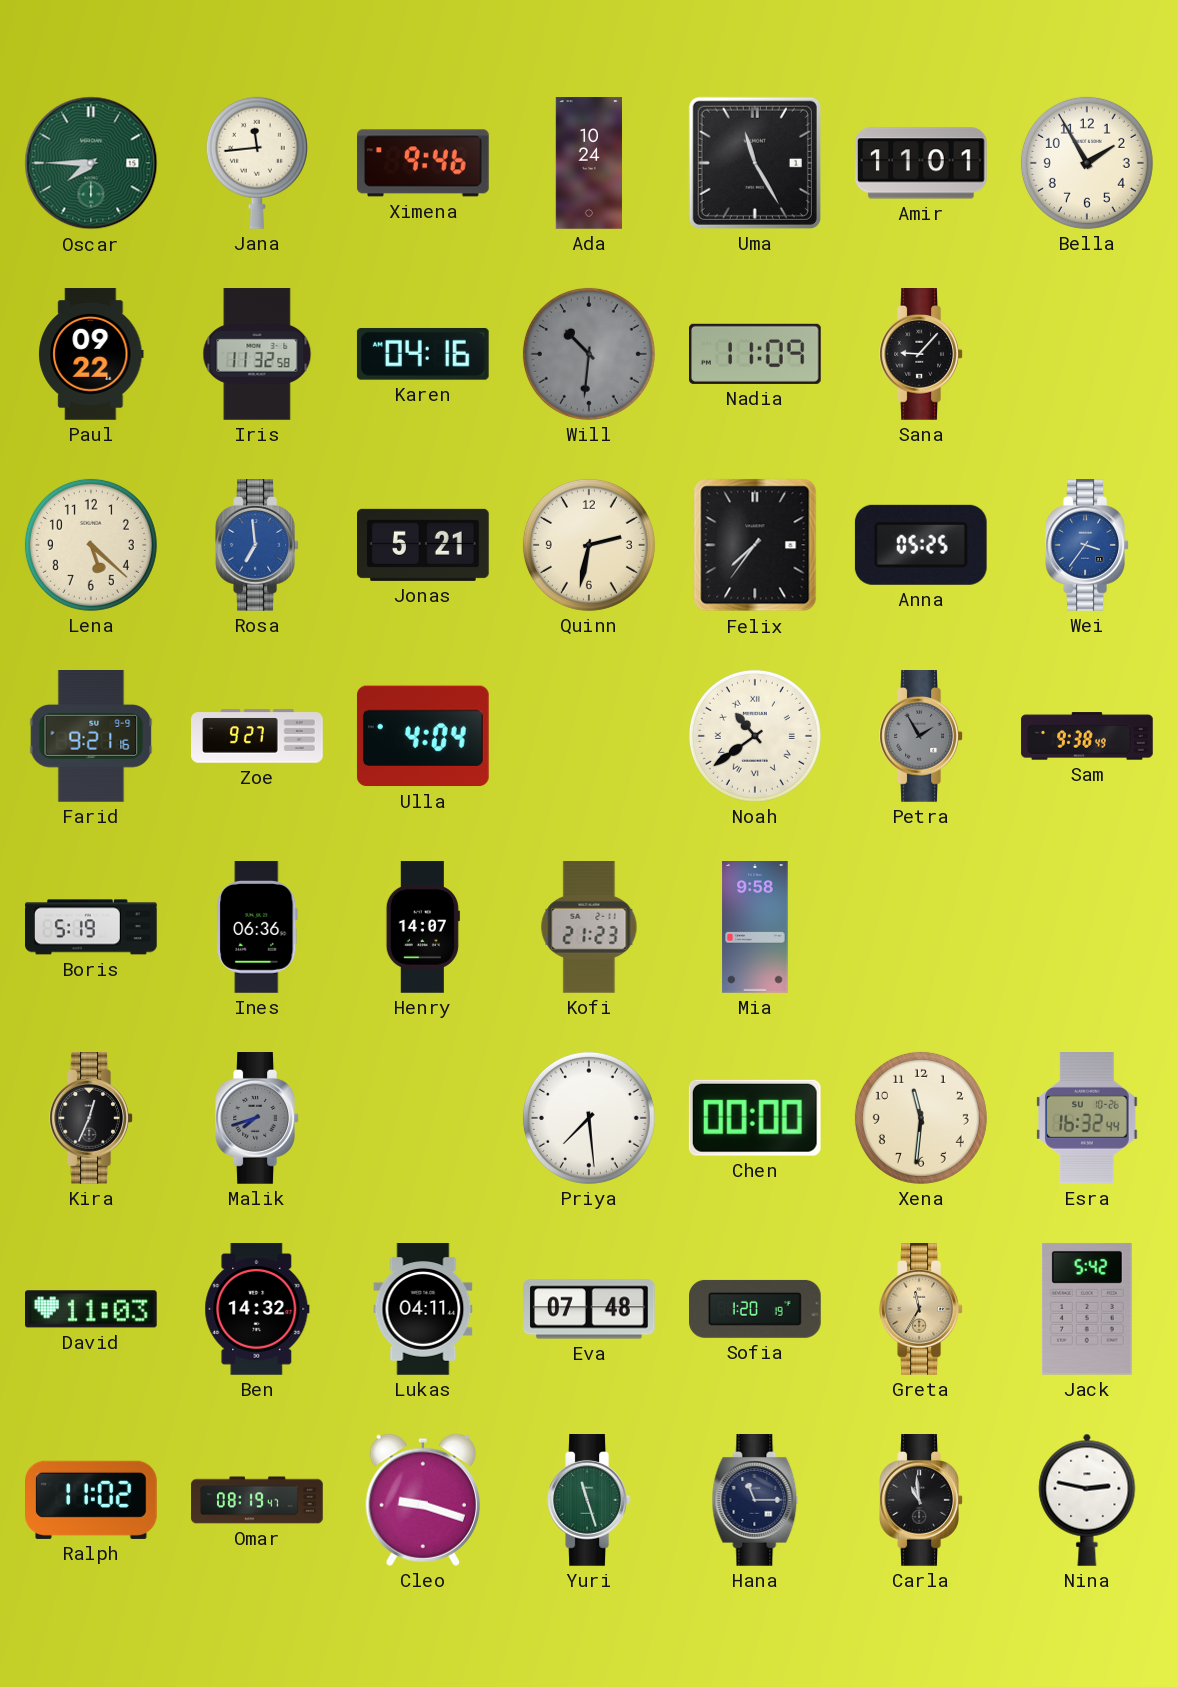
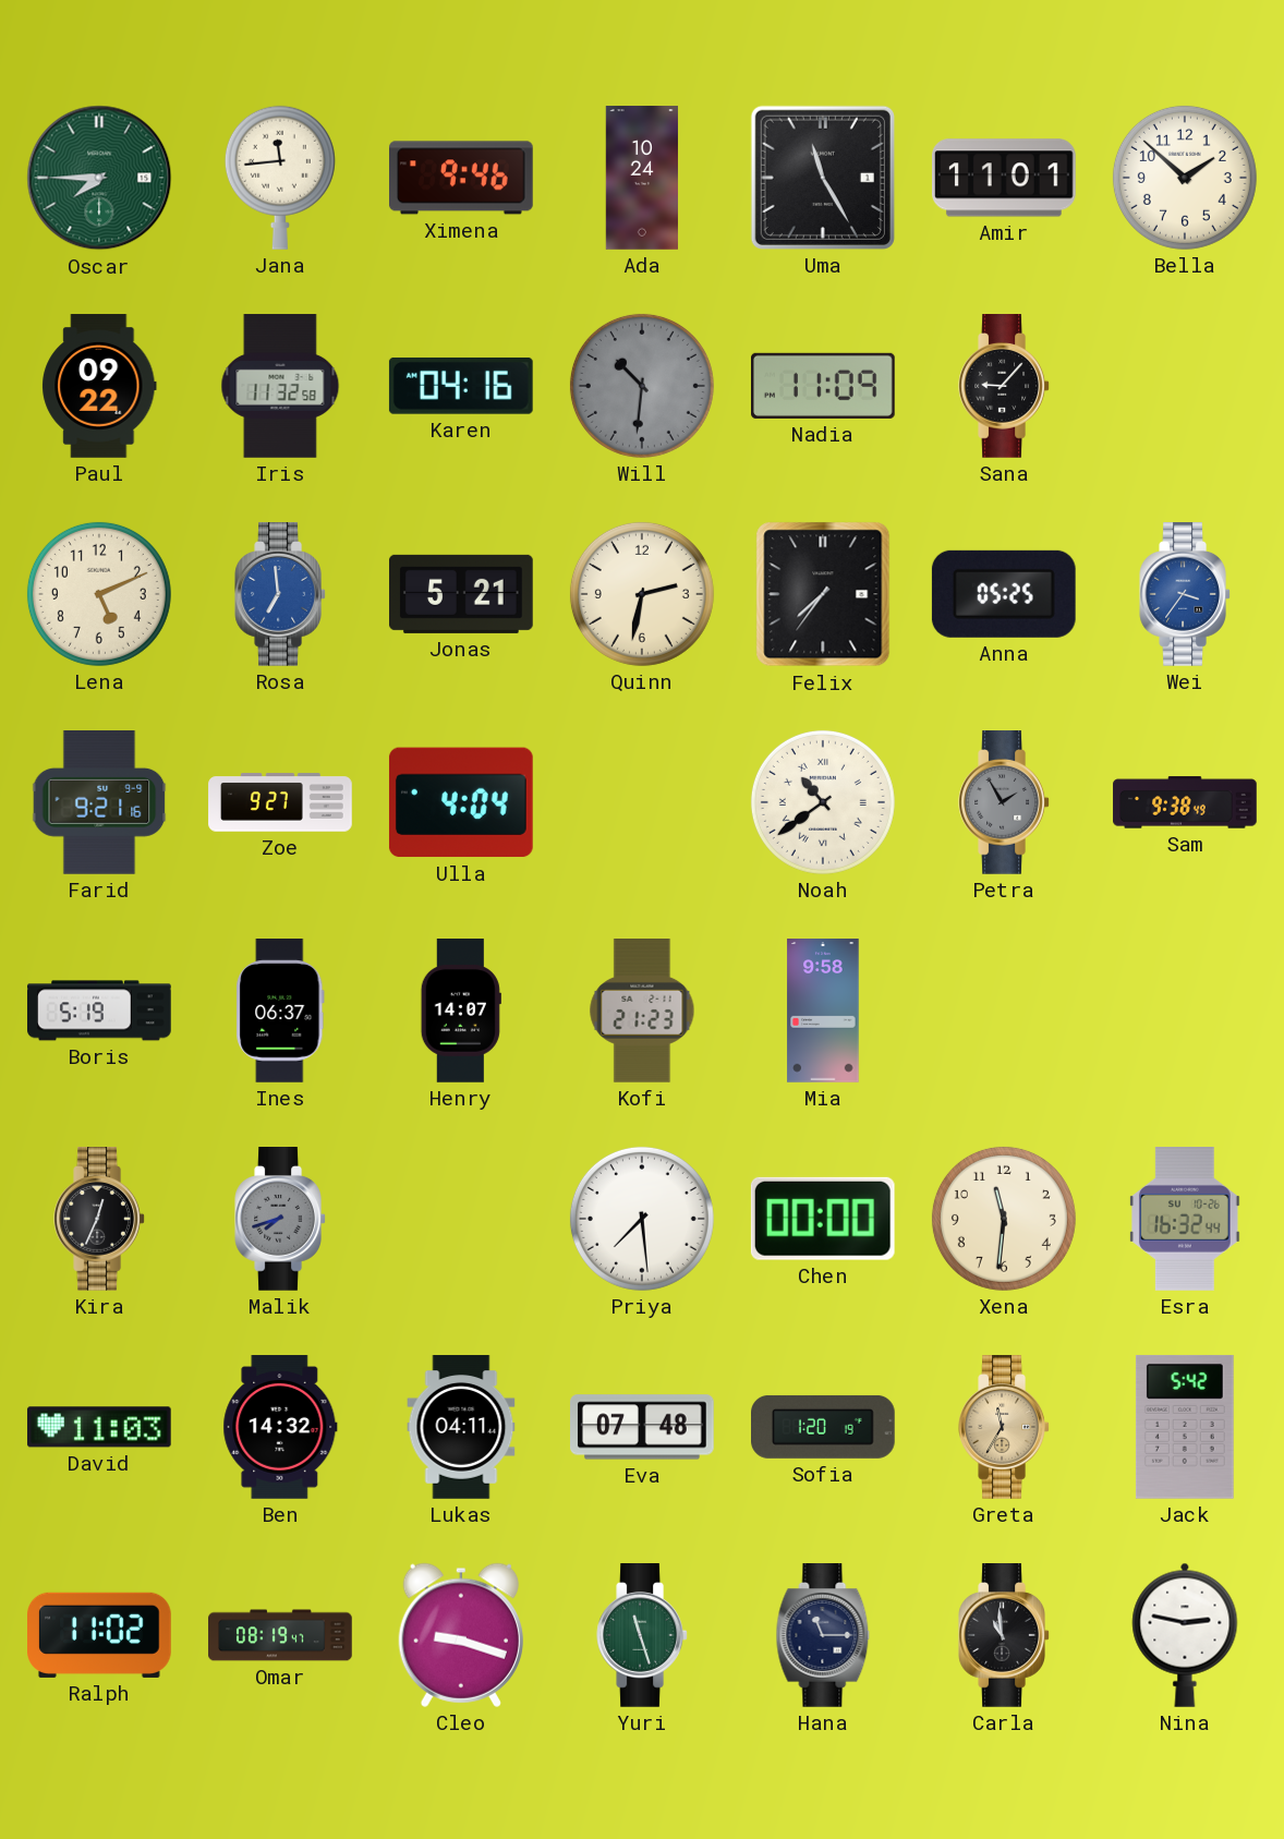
Bella: 1:55 -> 1:52 (1185, 178)
Lena: 5:22 -> 5:11 (99, 594)
Ines: 06:36 -> 06:37 (280, 1011)
